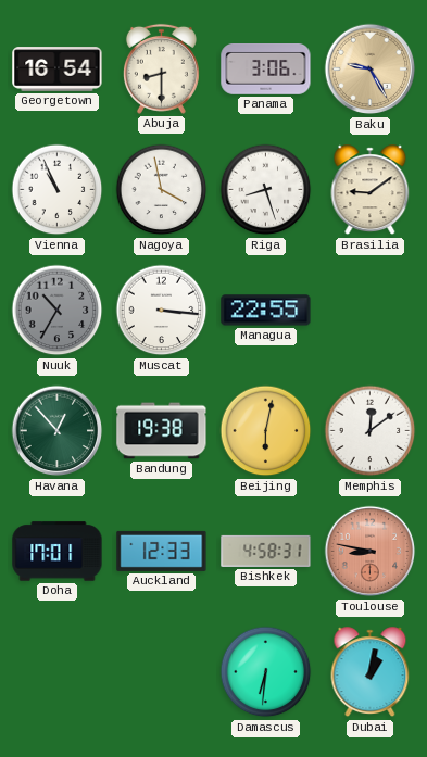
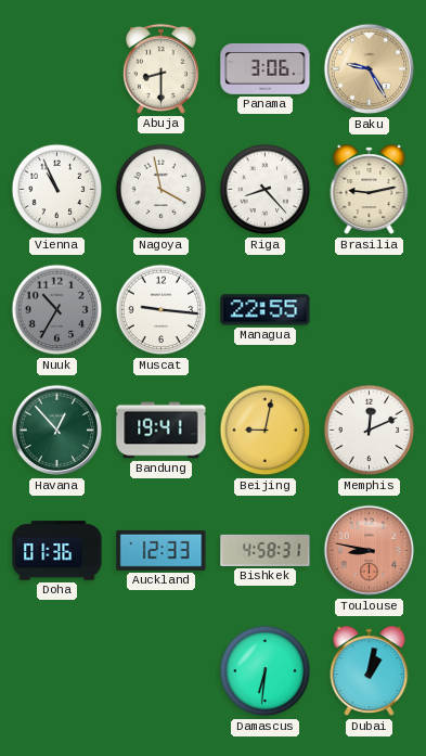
Georgetown: 16:54 -> none (58, 70)
Riga: 8:27 -> 8:23 (266, 190)
Brasilia: 9:09 -> 9:13 (370, 190)
Muscat: 3:16 -> 9:16 (162, 310)
Bandung: 19:38 -> 19:41 (162, 431)
Beijing: 6:02 -> 9:02 (266, 431)
Memphis: 12:09 -> 12:11 (370, 431)
Doha: 17:01 -> 01:36 (57, 551)
